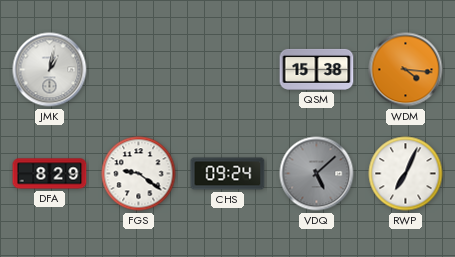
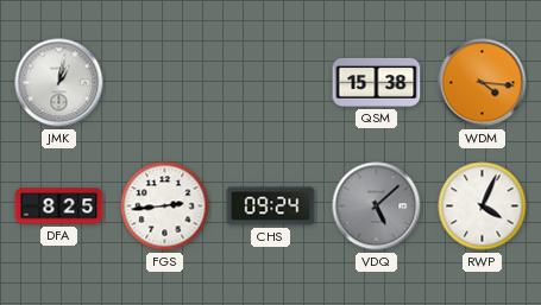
DFA: 8:29 -> 8:25 (59, 206)
FGS: 9:21 -> 2:44 (165, 206)
RWP: 7:04 -> 4:04 (483, 206)
